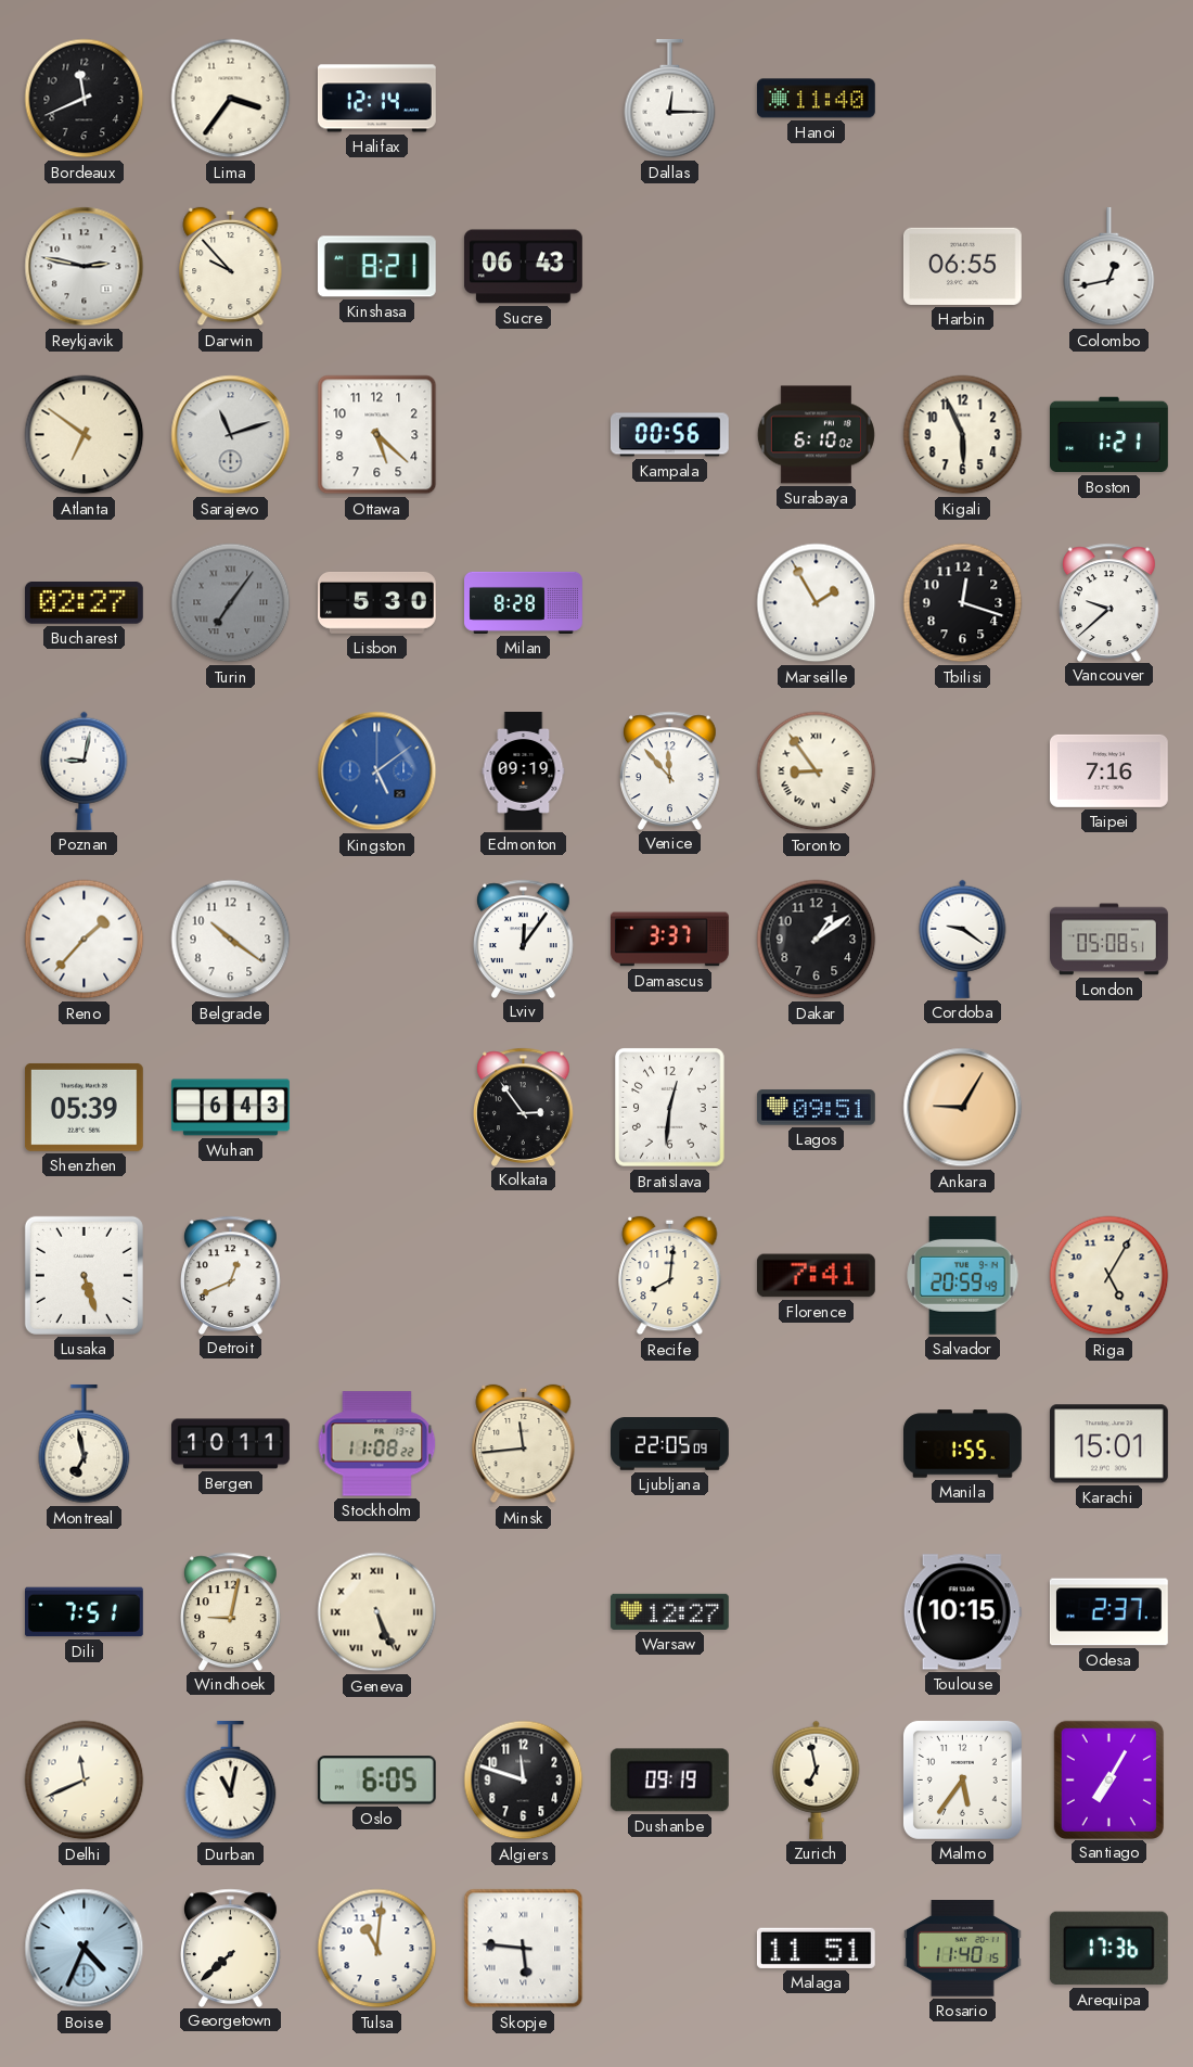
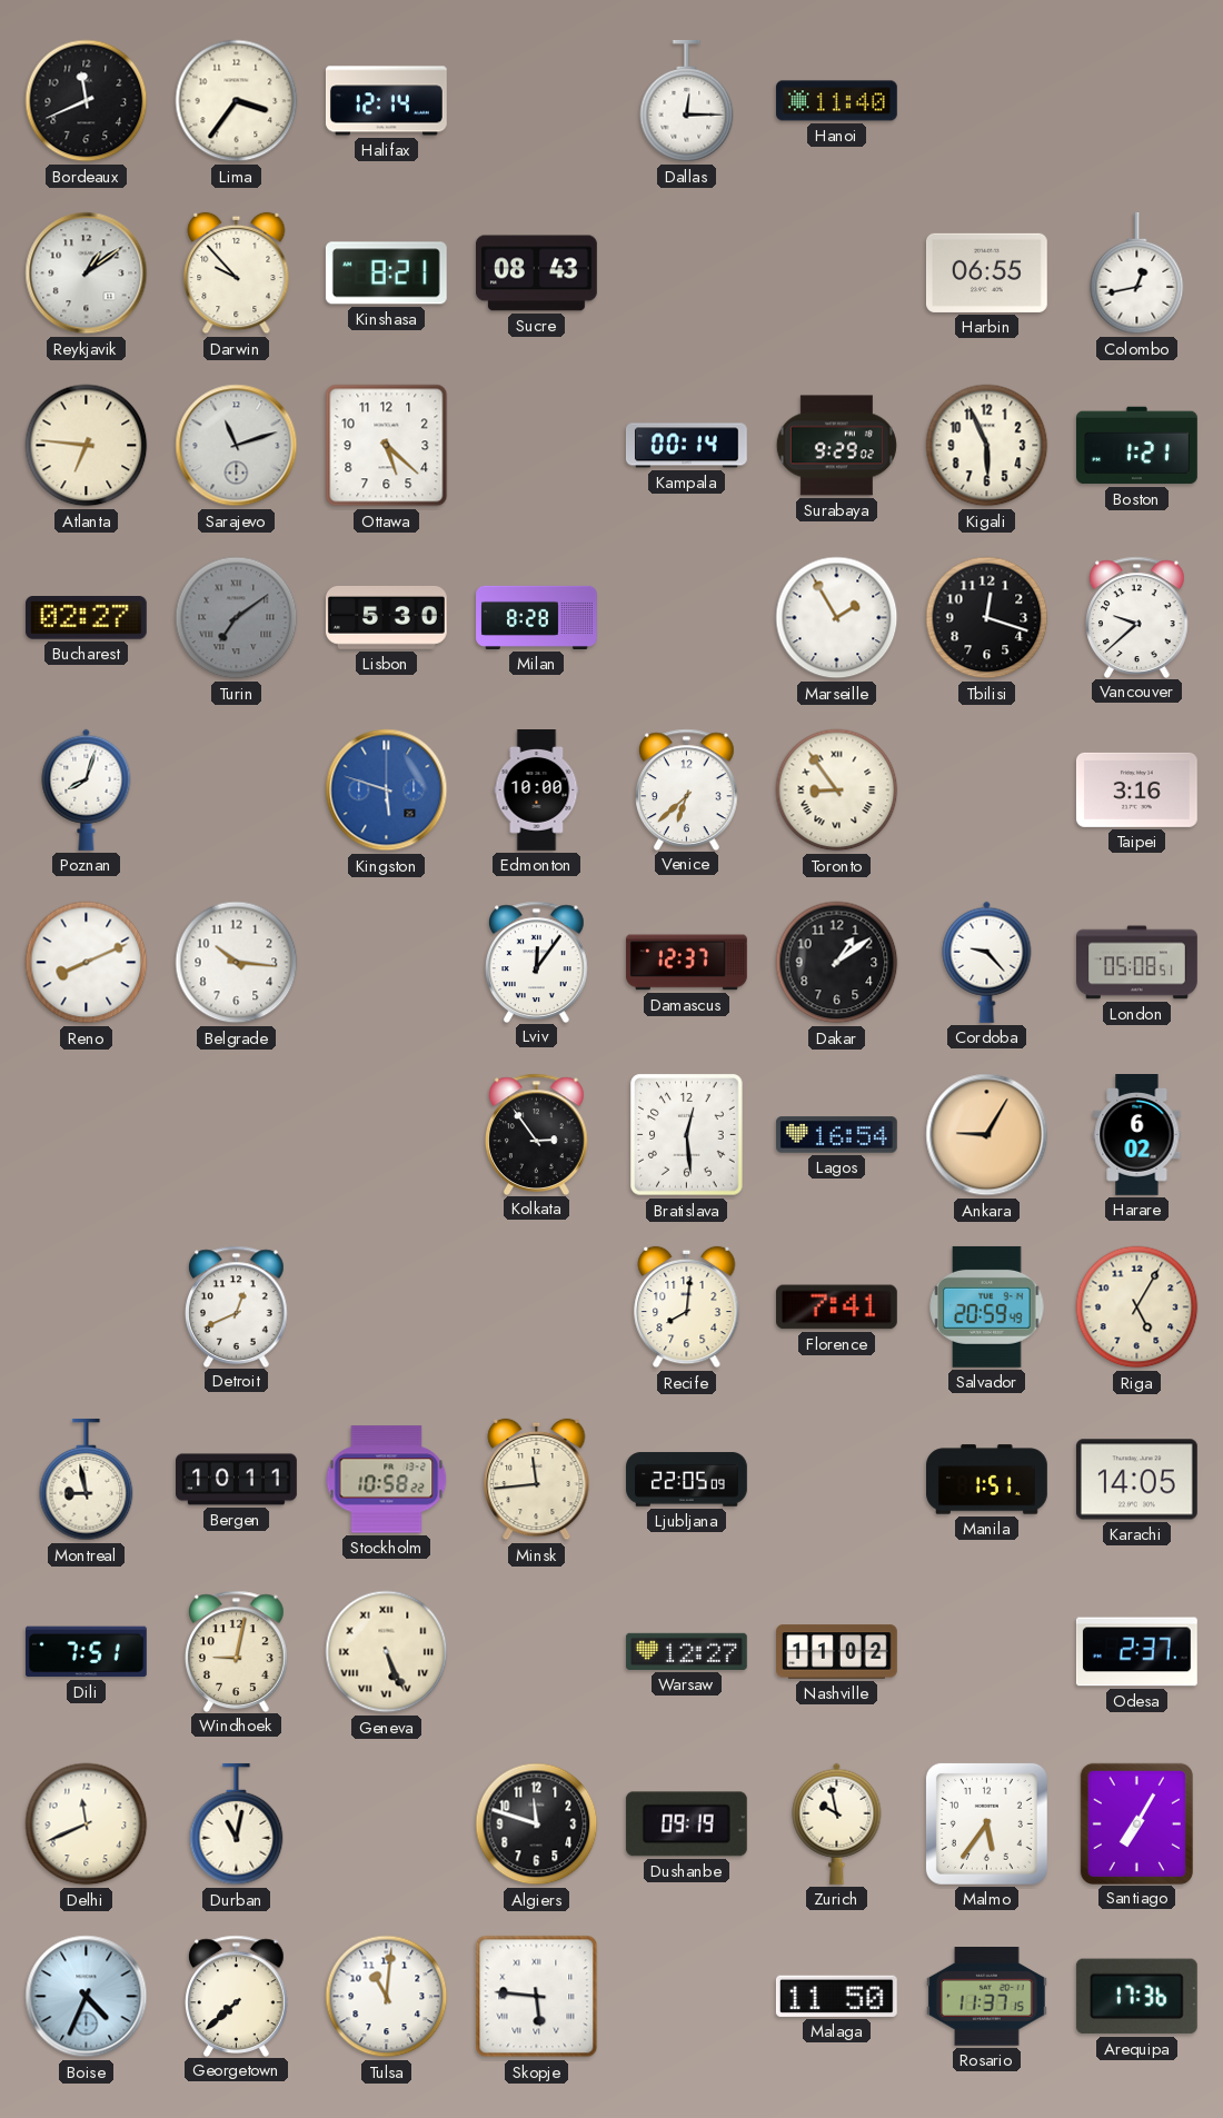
Reykjavik: 2:47 -> 1:09 (87, 274)
Sucre: 06:43 -> 08:43 (537, 274)
Atlanta: 6:51 -> 6:46 (87, 446)
Kampala: 00:56 -> 00:14 (686, 446)
Surabaya: 6:10 -> 9:29 (836, 446)
Turin: 7:06 -> 7:09 (237, 618)
Poznan: 9:02 -> 8:03 (87, 789)
Kingston: 5:09 -> 5:48 (387, 790)
Edmonton: 09:19 -> 10:00 (537, 790)
Venice: 11:53 -> 6:38 (687, 789)
Taipei: 7:16 -> 3:16 (1136, 789)
Reno: 1:37 -> 8:11 (87, 963)
Belgrade: 10:21 -> 10:16 (237, 963)
Damascus: 3:37 -> 12:37 (686, 963)
Cordoba: 9:21 -> 9:23 (987, 962)
Shenzhen: 05:39 -> none (84, 1107)
Wuhan: 6:43 -> none (231, 1108)
Bratislava: 12:31 -> 12:29 (687, 1135)
Lagos: 09:51 -> 16:54 (836, 1135)
Harare: none -> 6:02 (1137, 1135)
Lusaka: 5:27 -> none (84, 1275)
Montreal: 6:58 -> 8:58 (87, 1480)
Stockholm: 11:08 -> 10:58 (387, 1480)
Manila: 1:55 -> 1:51 (987, 1480)
Karachi: 15:01 -> 14:05 (1136, 1480)
Nashville: none -> 11:02 (837, 1652)
Toulouse: 10:15 -> none (962, 1612)
Oslo: 6:05 -> none (376, 1781)
Zurich: 6:58 -> 9:58 (837, 1823)
Malaga: 11:51 -> 11:50 (836, 1996)
Rosario: 11:40 -> 11:37 (986, 1997)
